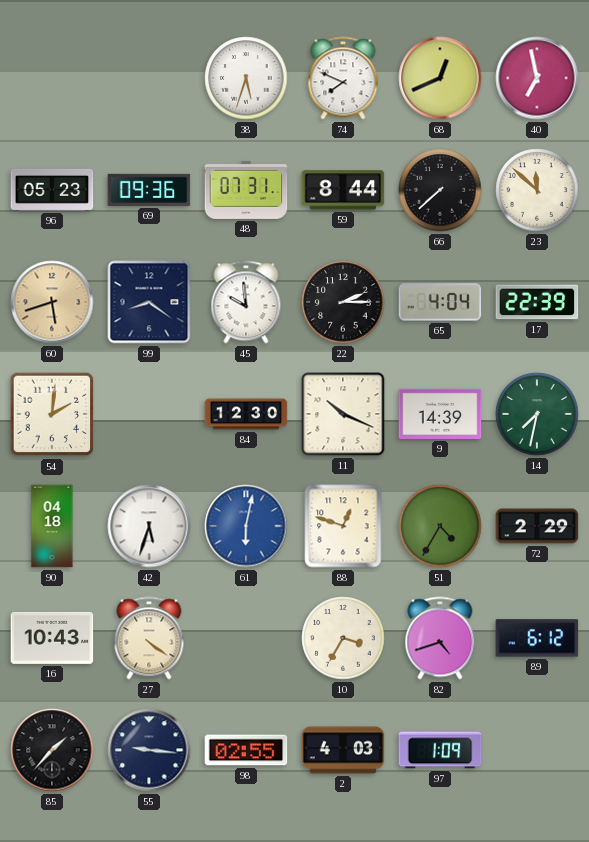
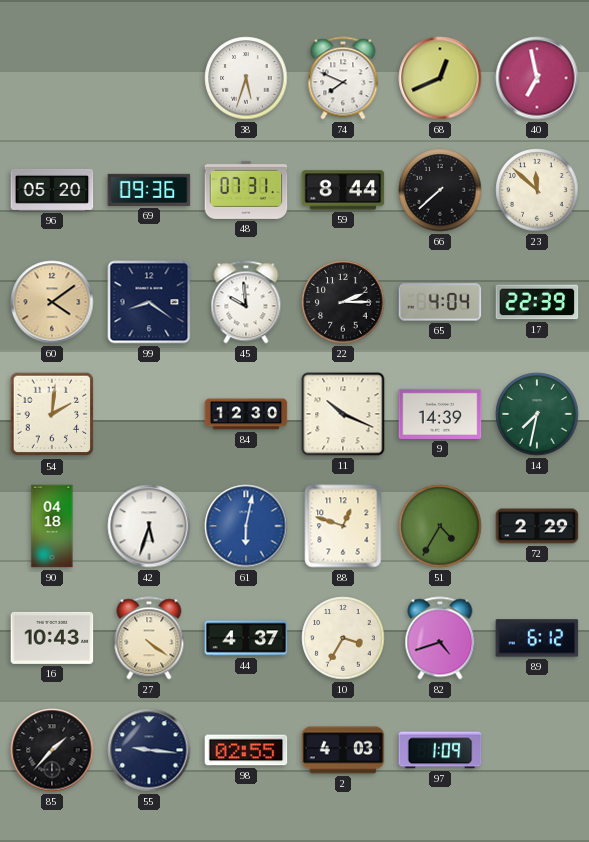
96: 05:23 -> 05:20 (52, 190)
60: 5:42 -> 4:09 (52, 302)
44: none -> 4:37 (246, 638)
